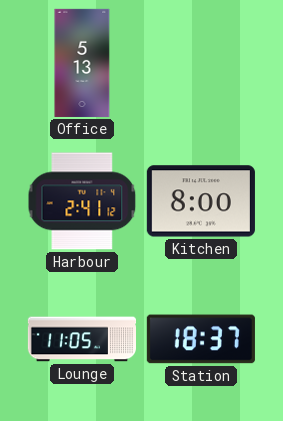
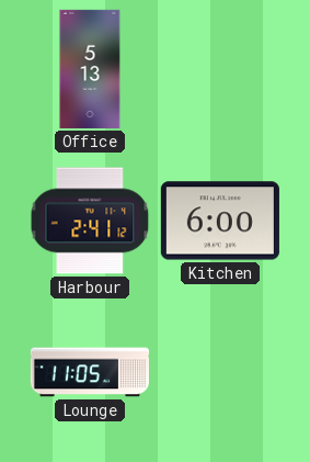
Kitchen: 8:00 -> 6:00 (220, 221)
Station: 18:37 -> none (201, 339)
